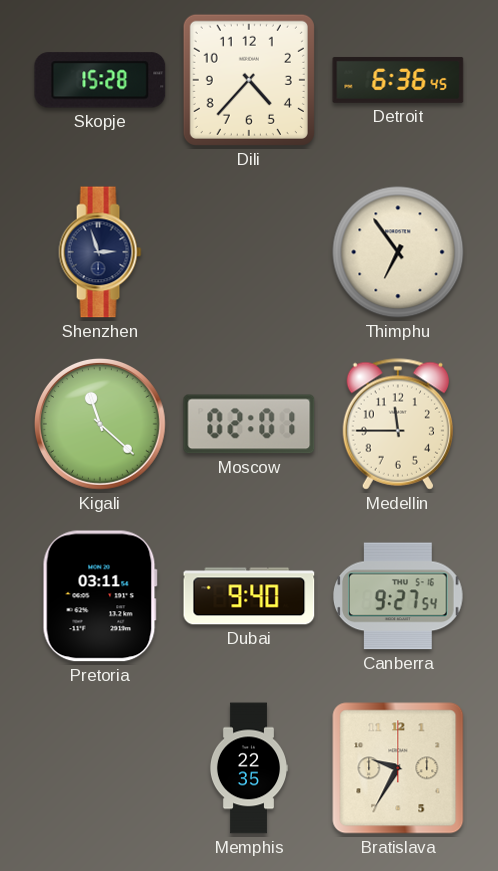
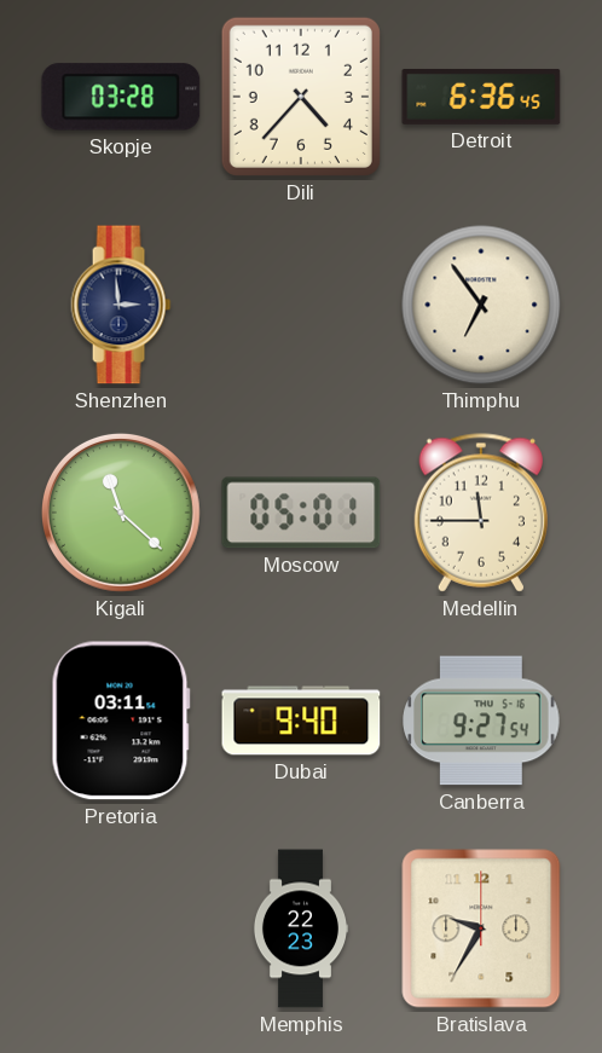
Skopje: 15:28 -> 03:28 (121, 97)
Shenzhen: 2:57 -> 2:59 (121, 305)
Moscow: 02:01 -> 05:01 (301, 513)
Memphis: 22:35 -> 22:23 (300, 928)
